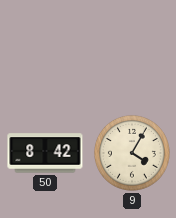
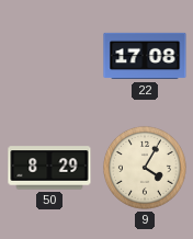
22: none -> 17:08 (145, 56)
50: 8:42 -> 8:29 (49, 168)
